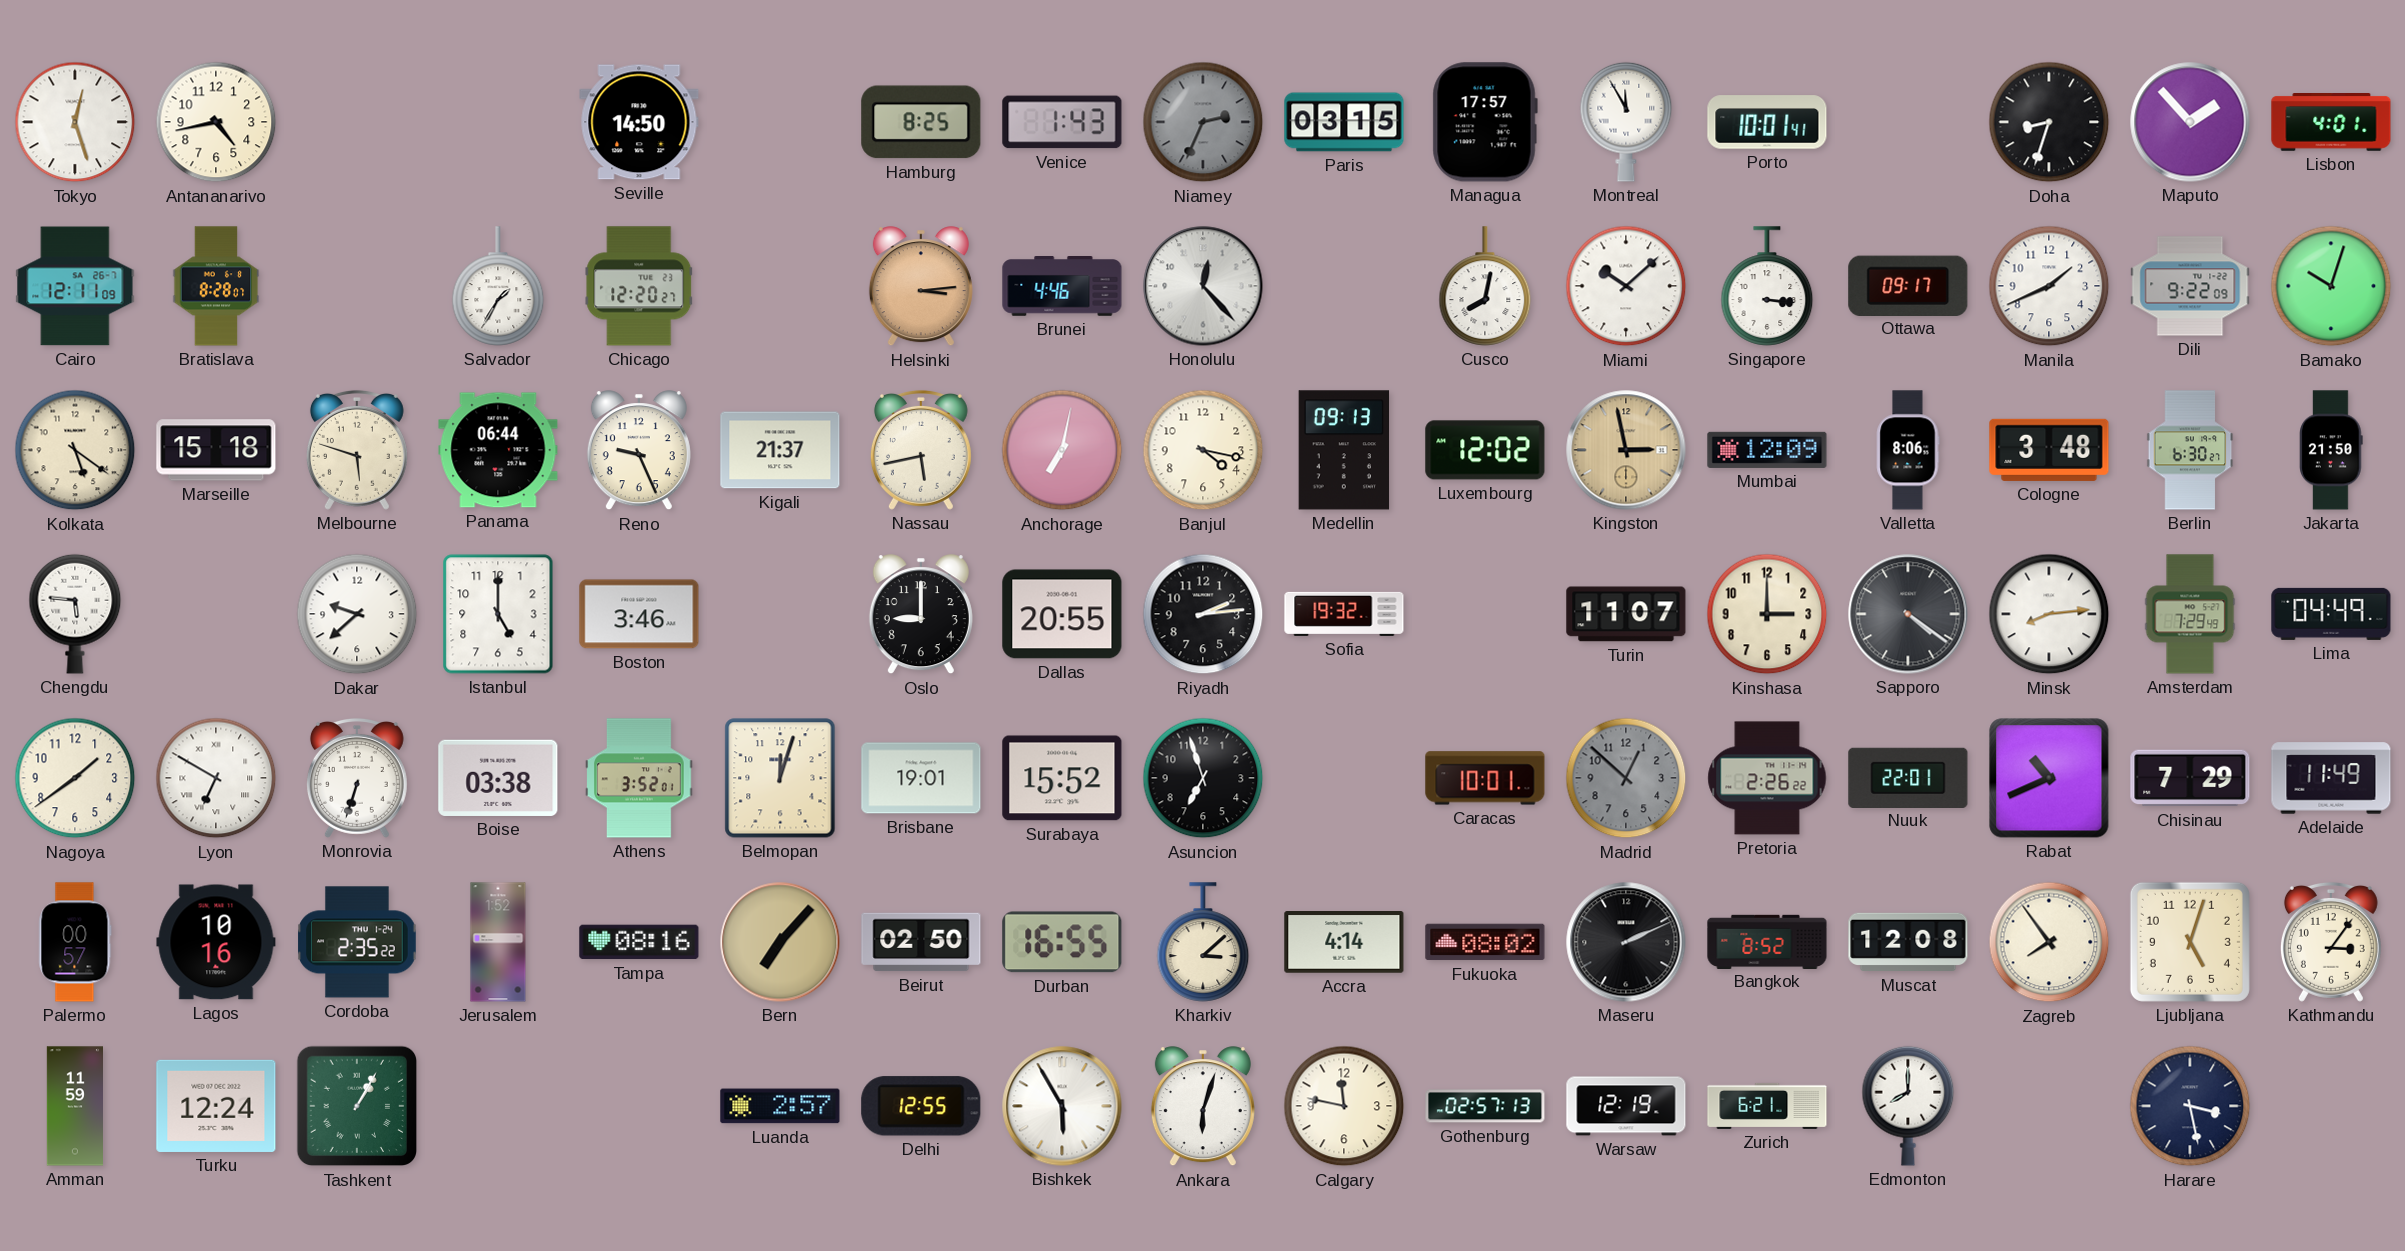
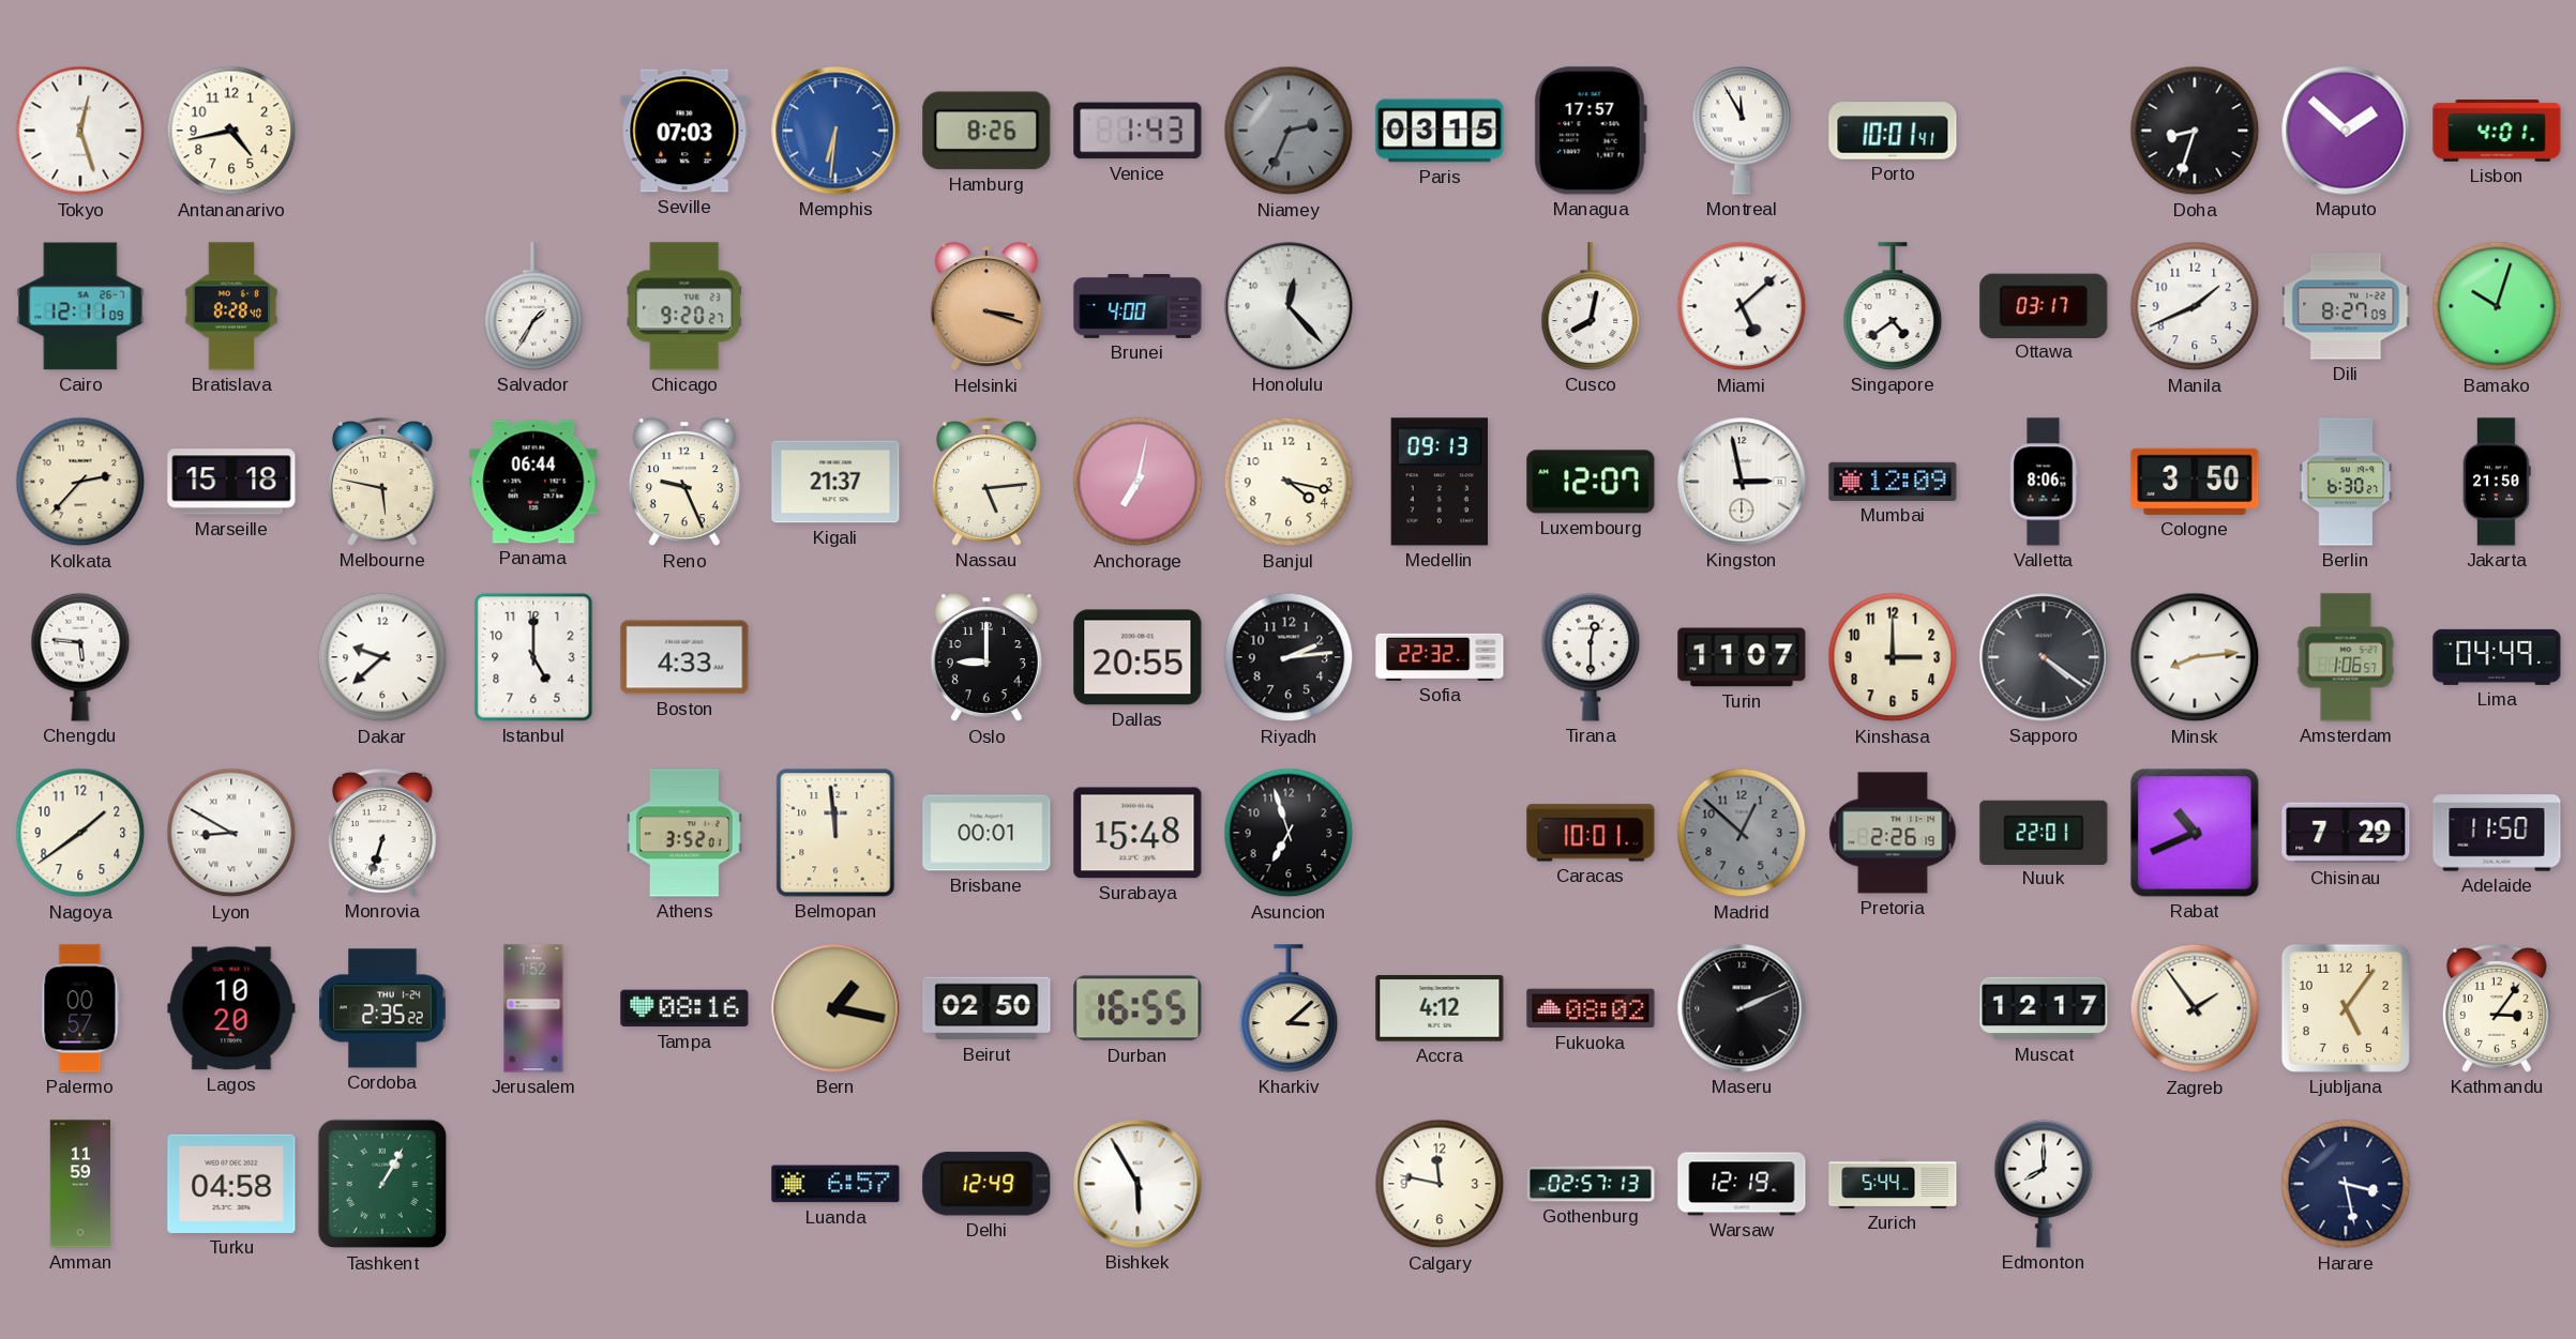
Seville: 14:50 -> 07:03 (684, 131)
Memphis: none -> 6:31 (835, 131)
Hamburg: 8:25 -> 8:26 (986, 131)
Maputo: 1:53 -> 1:52 (2346, 131)
Bratislava: 8:28:07 -> 8:28:40 (231, 306)
Chicago: 12:20 -> 9:20 (684, 306)
Helsinki: 3:14 -> 3:18 (986, 307)
Brunei: 4:46 -> 4:00 (1138, 306)
Miami: 10:08 -> 5:08 (1742, 306)
Singapore: 3:16 -> 4:39 (1893, 306)
Ottawa: 09:17 -> 03:17 (2044, 305)
Dili: 9:22 -> 8:27 (2346, 306)
Kolkata: 5:21 -> 2:37 (80, 482)
Melbourne: 5:48 -> 5:47 (382, 482)
Nassau: 5:43 -> 5:14 (986, 482)
Luxembourg: 12:02 -> 12:07 (1591, 482)
Kingston dial: champagne -> white (1742, 482)
Cologne: 3:48 -> 3:50 (2195, 482)
Boston: 3:46 -> 4:33 (684, 657)
Sofia: 19:32 -> 22:32 (1440, 657)
Tirana: none -> 12:30 (1591, 657)
Amsterdam: 7:29 -> 1:06 (2346, 657)
Lyon: 6:50 -> 8:50 (231, 833)
Boise: 03:38 -> none (498, 778)
Belmopan: 12:03 -> 11:59 (835, 833)
Brisbane: 19:01 -> 00:01 (986, 833)
Surabaya: 15:52 -> 15:48 (1138, 833)
Pretoria: 2:26:22 -> 2:26:19 (1893, 833)
Adelaide: 11:49 -> 11:50 (2497, 833)
Lagos: 10:16 -> 10:20 (231, 1008)
Bern: 7:07 -> 1:17 (835, 1008)
Accra: 4:14 -> 4:12 (1440, 1009)
Bangkok: 8:52 -> none (1767, 941)
Muscat: 12:08 -> 12:17 (2044, 1008)
Zagreb: 7:54 -> 1:54 (2195, 1008)
Ljubljana: 5:03 -> 5:06 (2346, 1008)
Turku: 12:24 -> 04:58 (231, 1184)
Luanda: 2:57 -> 6:57 (835, 1184)
Delhi: 12:55 -> 12:49 (986, 1184)
Ankara: 6:03 -> none (1203, 1107)
Zurich: 6:21 -> 5:44 (1893, 1184)
